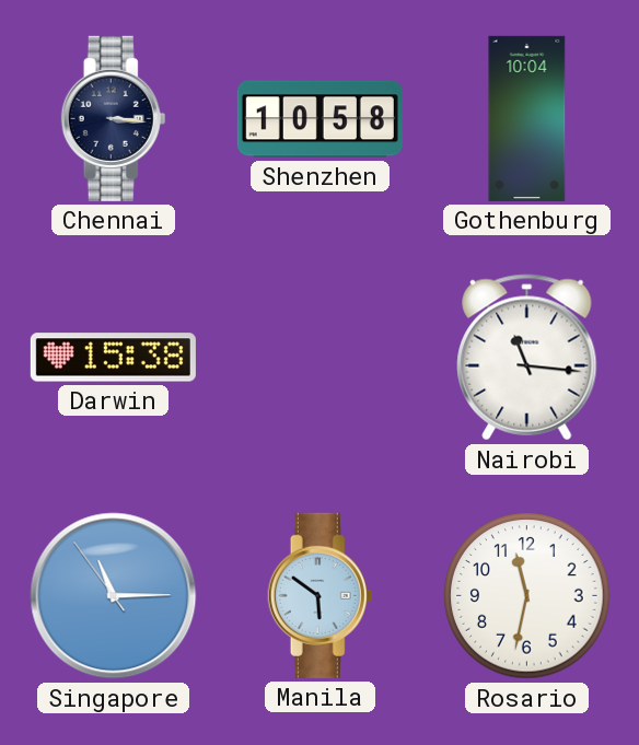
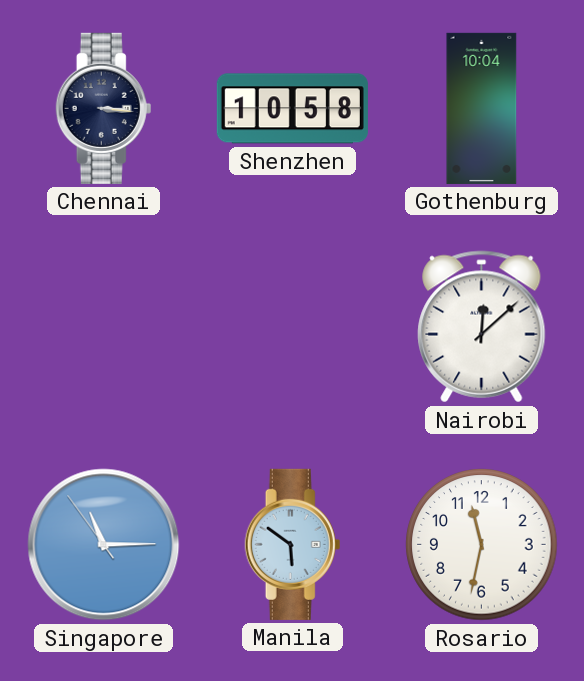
Darwin: 15:38 -> none (113, 358)
Nairobi: 11:16 -> 12:08 (482, 327)
